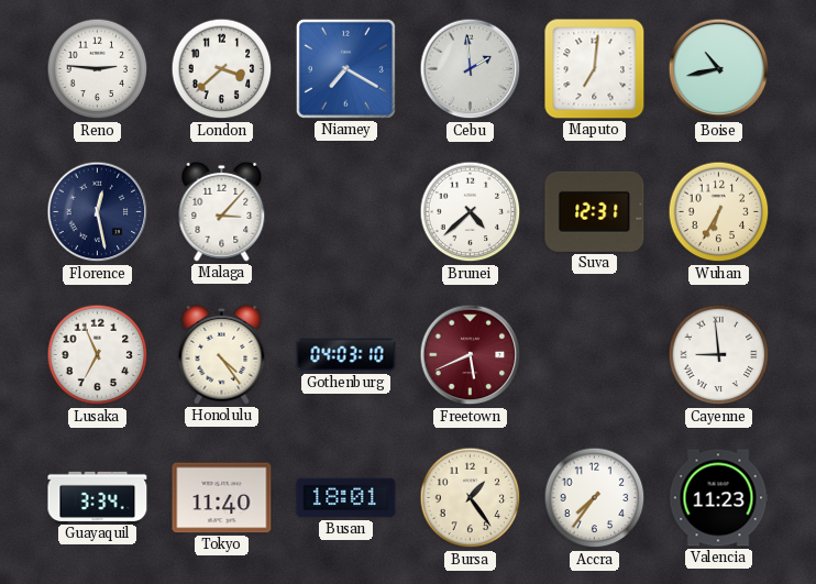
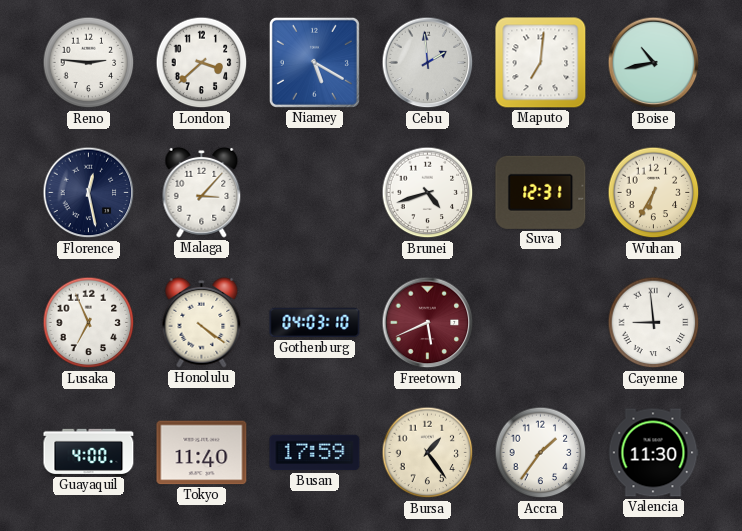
Niamey: 7:20 -> 5:20 (314, 62)
Brunei: 4:38 -> 4:42 (428, 193)
Honolulu: 4:24 -> 4:21 (202, 322)
Guayaquil: 3:34 -> 4:00 (89, 452)
Busan: 18:01 -> 17:59 (315, 453)
Accra: 7:36 -> 1:36 (541, 453)
Valencia: 11:23 -> 11:30 (653, 453)
